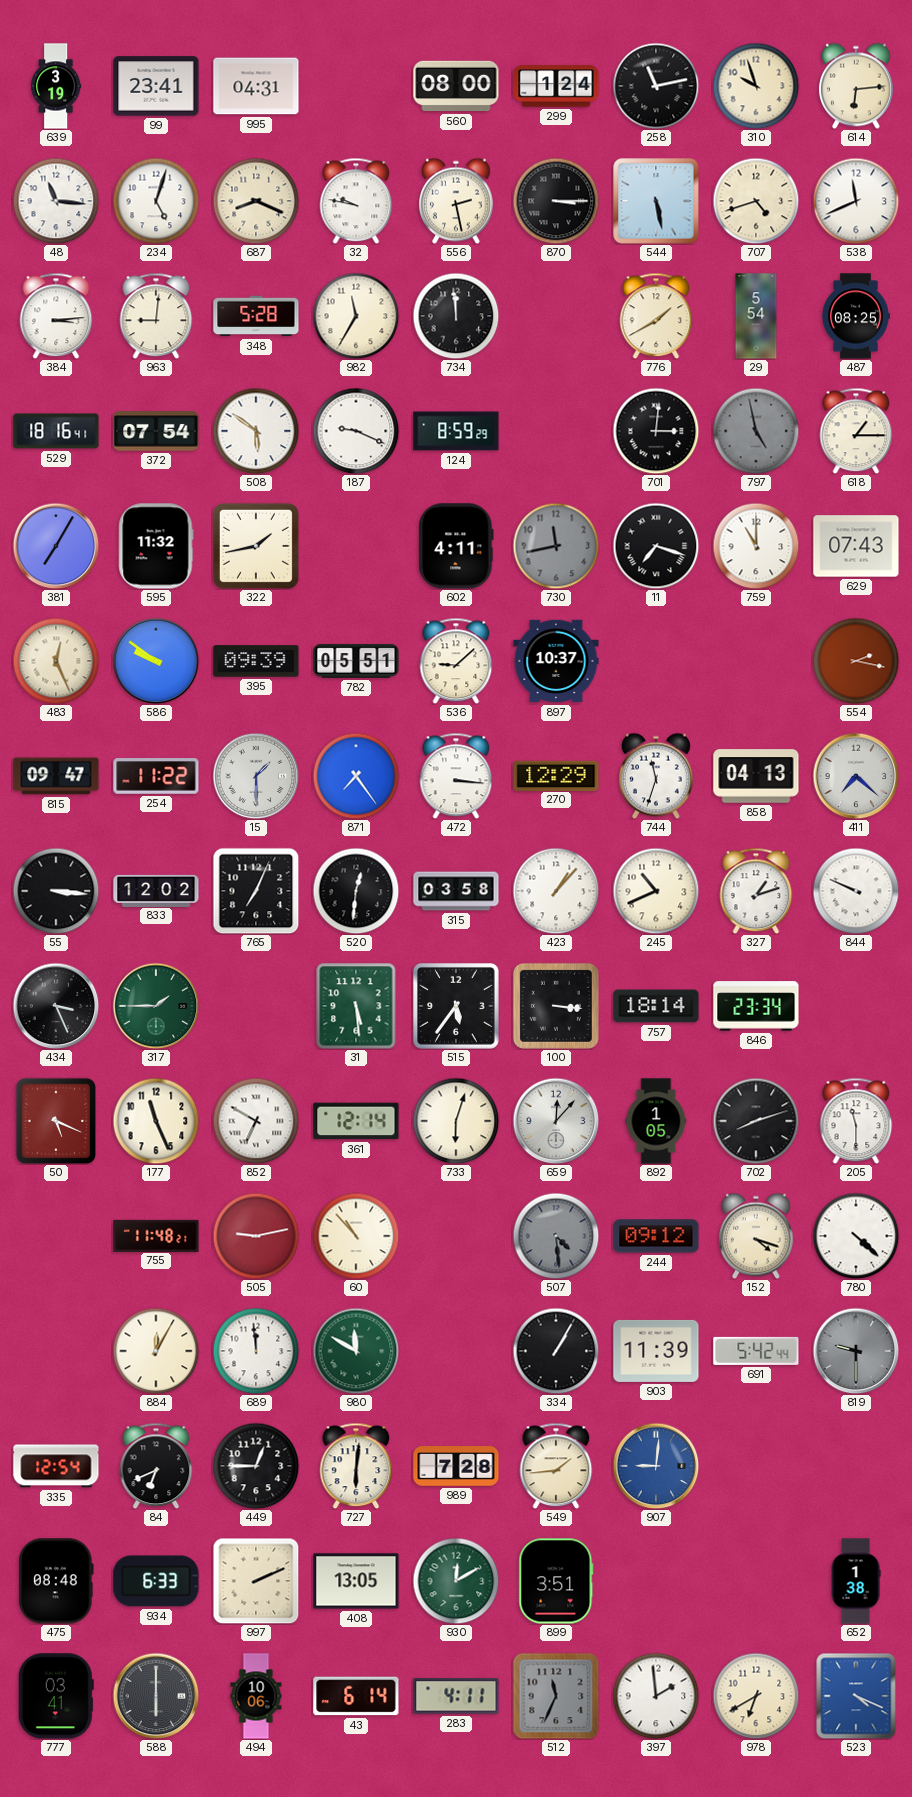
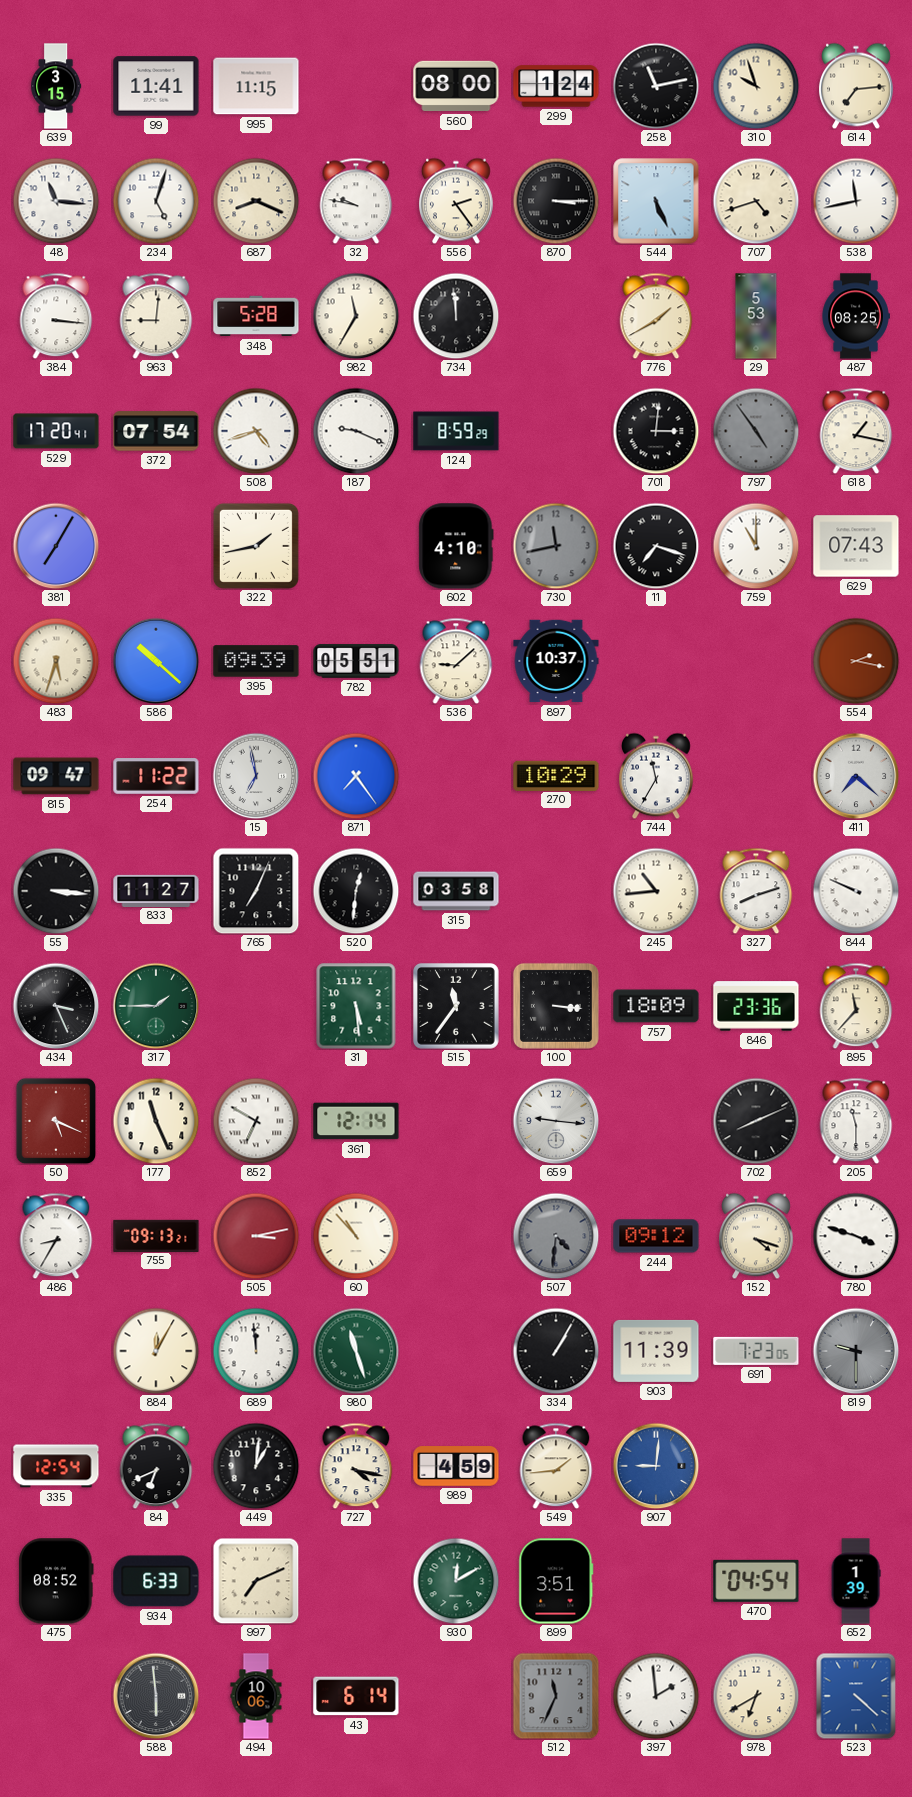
639: 3:19 -> 3:15 (56, 86)
99: 23:41 -> 11:41 (156, 86)
995: 04:31 -> 11:15 (256, 86)
614: 6:14 -> 7:14 (857, 86)
556: 2:28 -> 2:24 (457, 201)
544: 5:28 -> 5:26 (656, 201)
538: 11:41 -> 11:43 (856, 201)
384: 3:14 -> 3:16 (56, 316)
29: 5:54 -> 5:53 (756, 316)
529: 18:16 -> 17:20 (56, 431)
508: 5:51 -> 4:42 (256, 431)
797: 4:58 -> 4:54 (756, 431)
618: 1:15 -> 1:17 (856, 431)
595: 11:32 -> none (156, 546)
602: 4:11 -> 4:10 (456, 546)
483: 12:26 -> 5:33 (56, 661)
586: 9:51 -> 10:22 (156, 661)
15: 1:30 -> 6:58 (256, 776)
472: 3:16 -> none (456, 776)
270: 12:29 -> 10:29 (556, 775)
744: 11:33 -> 11:35 (657, 776)
858: 04:13 -> none (756, 776)
833: 12:02 -> 11:27 (156, 890)
423: 1:07 -> none (556, 891)
245: 10:41 -> 10:44 (656, 891)
327: 1:12 -> 8:12 (756, 891)
515: 5:36 -> 11:36 (457, 1007)
757: 18:14 -> 18:09 (656, 1006)
846: 23:34 -> 23:36 (756, 1006)
895: none -> 11:37 (856, 1006)
733: 6:03 -> none (456, 1121)
659: 12:07 -> 9:16 (556, 1121)
892: 1:05 -> none (656, 1121)
702: 8:12 -> 8:11 (756, 1121)
486: none -> 8:35 (56, 1236)
755: 11:48 -> 09:13 (156, 1235)
505: 9:13 -> 3:13 (256, 1236)
507: 4:29 -> 4:31 (556, 1236)
780: 4:22 -> 3:48 (856, 1236)
980: 11:50 -> 11:27 (356, 1351)
691: 5:42 -> 7:23 (756, 1351)
449: 12:45 -> 1:01 (256, 1466)
727: 6:01 -> 4:17 (356, 1466)
989: 7:28 -> 4:59 (456, 1466)
475: 08:48 -> 08:52 (57, 1581)
997: 2:11 -> 7:11 (256, 1581)
408: 13:05 -> none (356, 1581)
470: none -> 04:54 (756, 1581)
652: 1:38 -> 1:39 (856, 1581)
777: 03:41 -> none (56, 1696)
588: 6:00 -> 5:59 (156, 1696)
283: 4:11 -> none (456, 1696)
523: 4:19 -> 4:22 (856, 1696)
